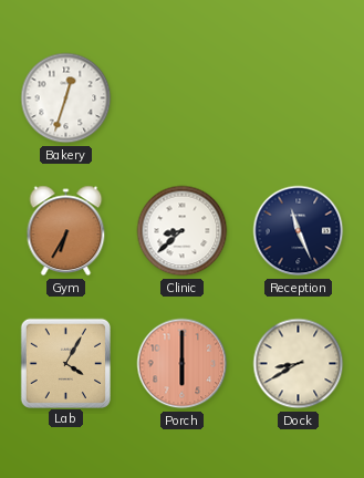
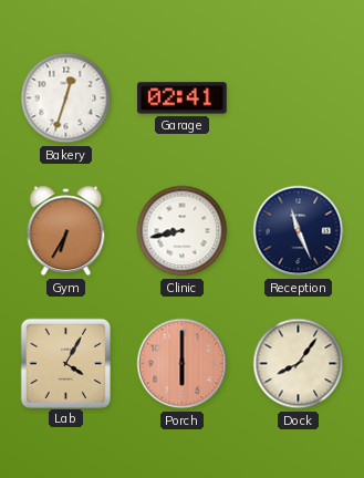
Garage: none -> 02:41 (183, 98)
Clinic: 8:38 -> 8:43 (183, 231)
Dock: 8:40 -> 8:06 (299, 364)
